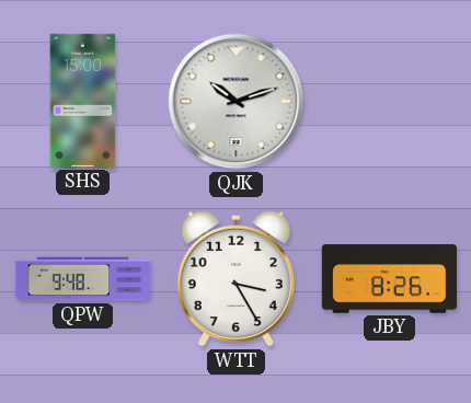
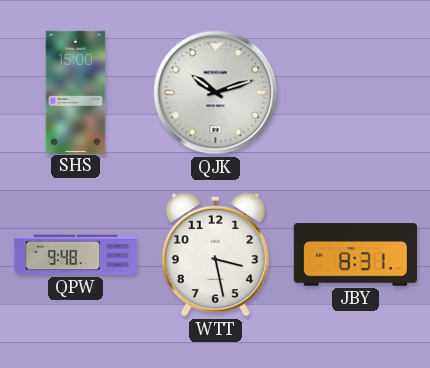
WTT: 3:25 -> 3:28 (215, 254)
JBY: 8:26 -> 8:31 (355, 255)
